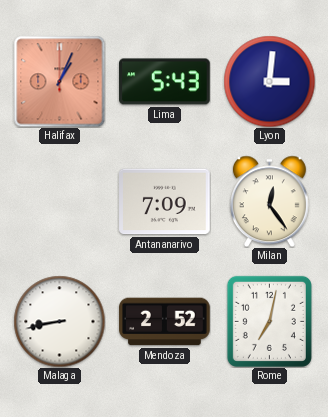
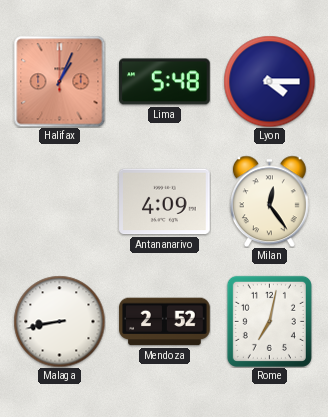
Lima: 5:43 -> 5:48 (165, 82)
Lyon: 3:01 -> 4:15 (269, 81)
Antananarivo: 7:09 -> 4:09 (165, 202)
